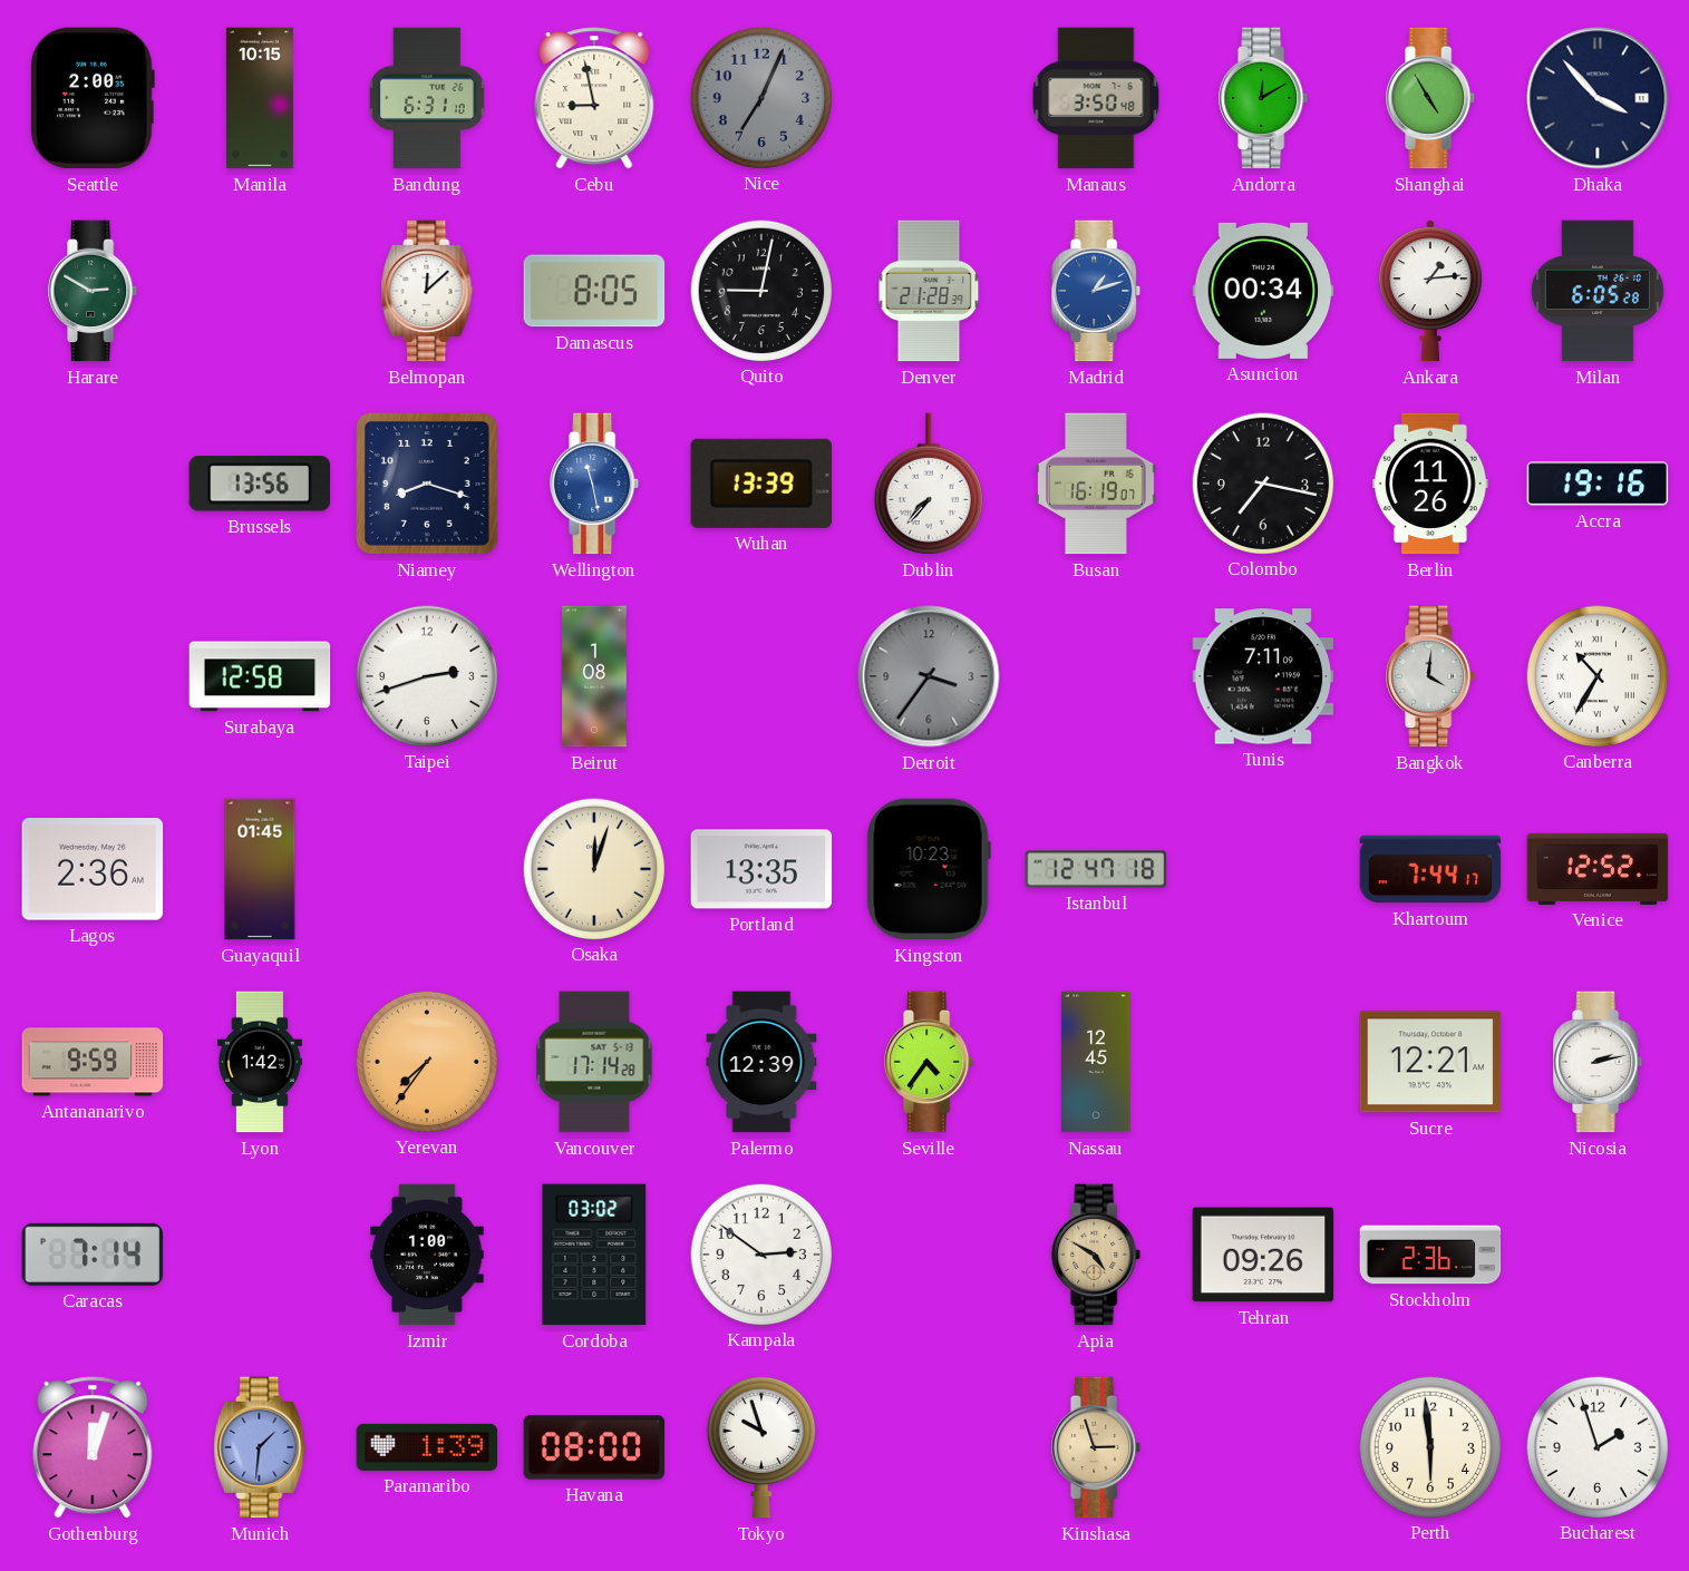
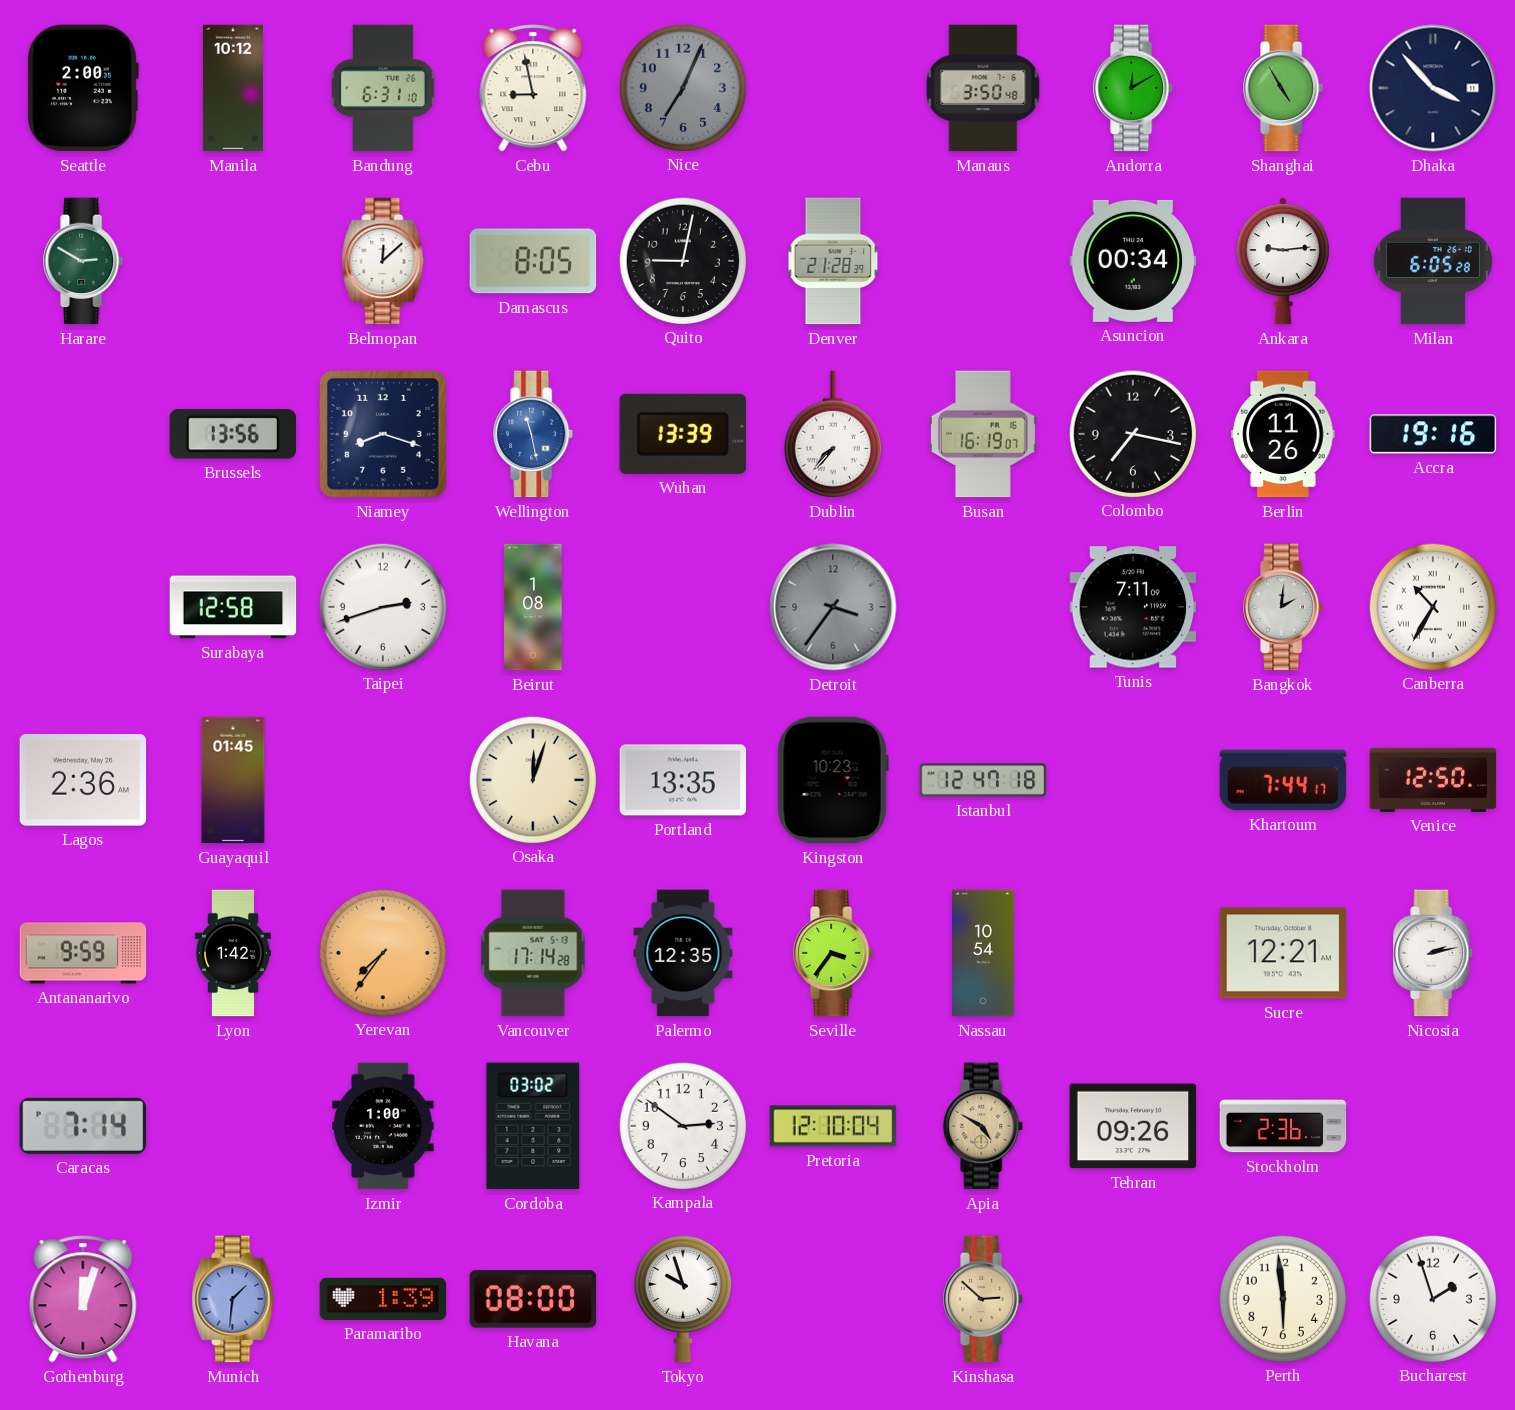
Manila: 10:15 -> 10:12 (233, 88)
Madrid: 1:12 -> none (1097, 291)
Ankara: 1:14 -> 9:14 (1283, 261)
Bangkok: 4:01 -> 2:01 (1284, 607)
Venice: 12:52 -> 12:50 (1433, 780)
Palermo: 12:39 -> 12:35 (683, 953)
Seville: 4:36 -> 3:36 (834, 953)
Nassau: 12:45 -> 10:54 (984, 953)
Pretoria: none -> 12:10 (833, 1126)
Kinshasa: 2:57 -> 2:52 (984, 1299)
